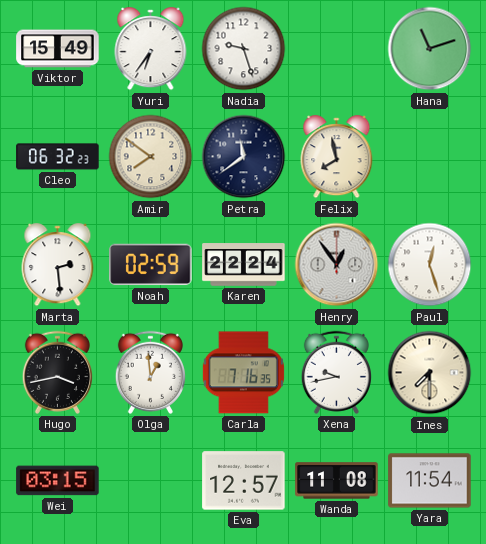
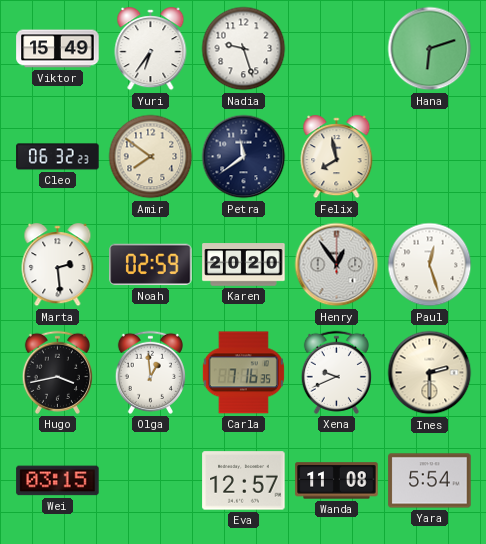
Hana: 11:12 -> 6:12 (430, 49)
Karen: 22:24 -> 20:20 (244, 265)
Xena: 9:43 -> 9:41 (336, 372)
Ines: 7:30 -> 2:30 (430, 373)
Yara: 11:54 -> 5:54 (430, 481)
